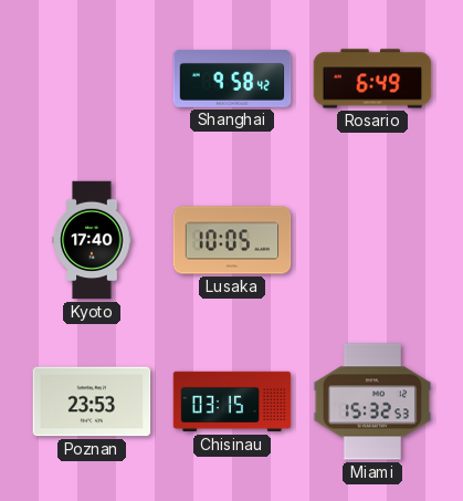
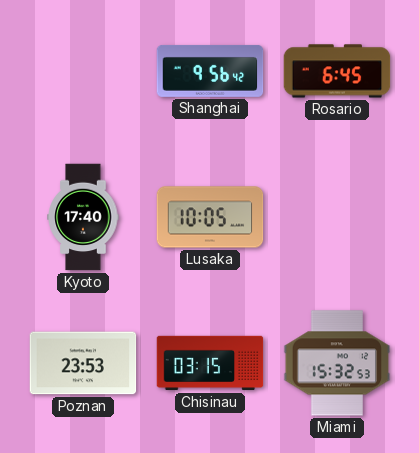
Shanghai: 9:58 -> 9:56 (210, 71)
Rosario: 6:49 -> 6:45 (337, 71)
